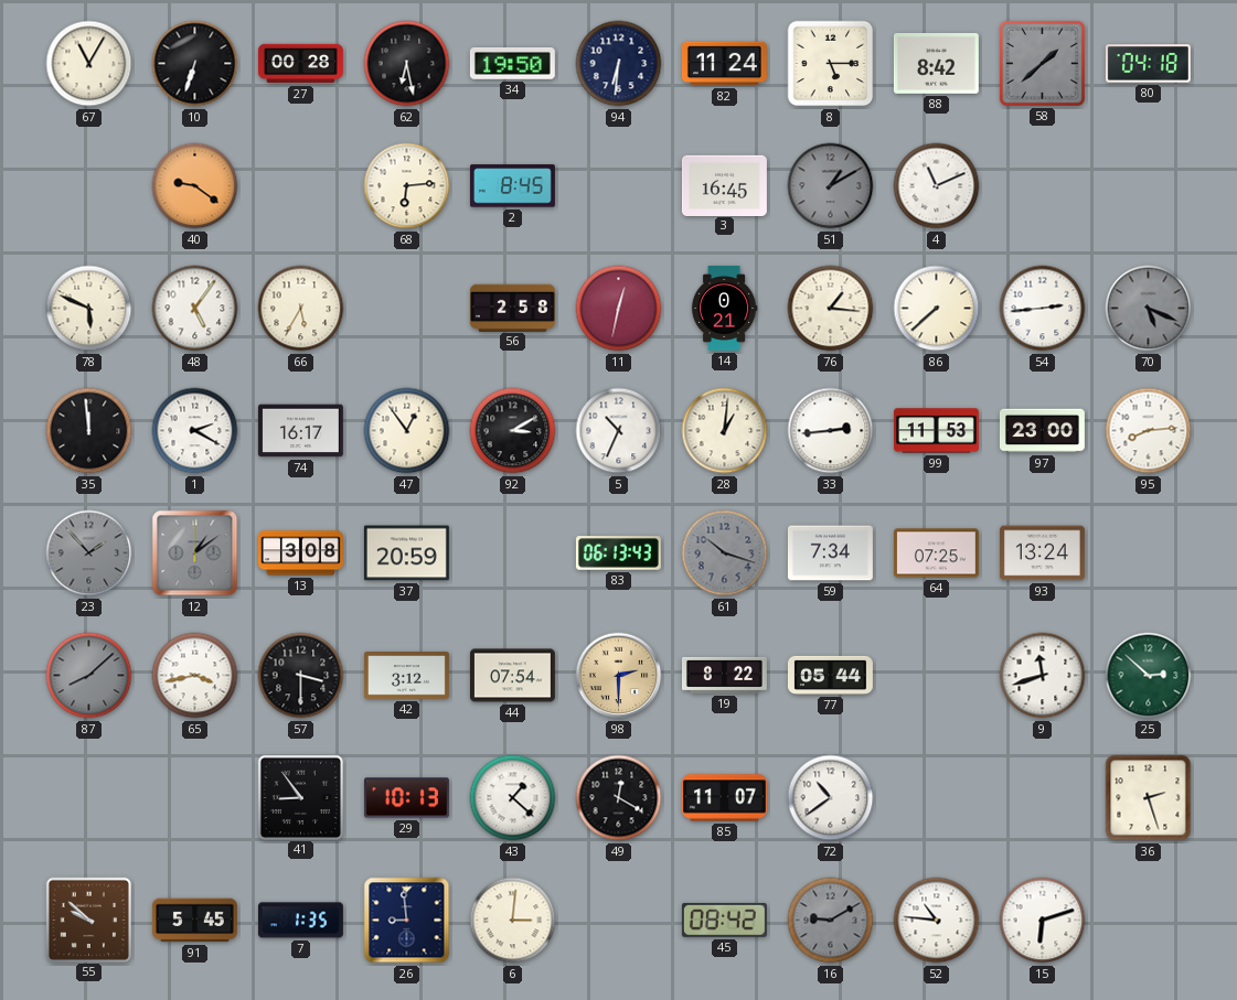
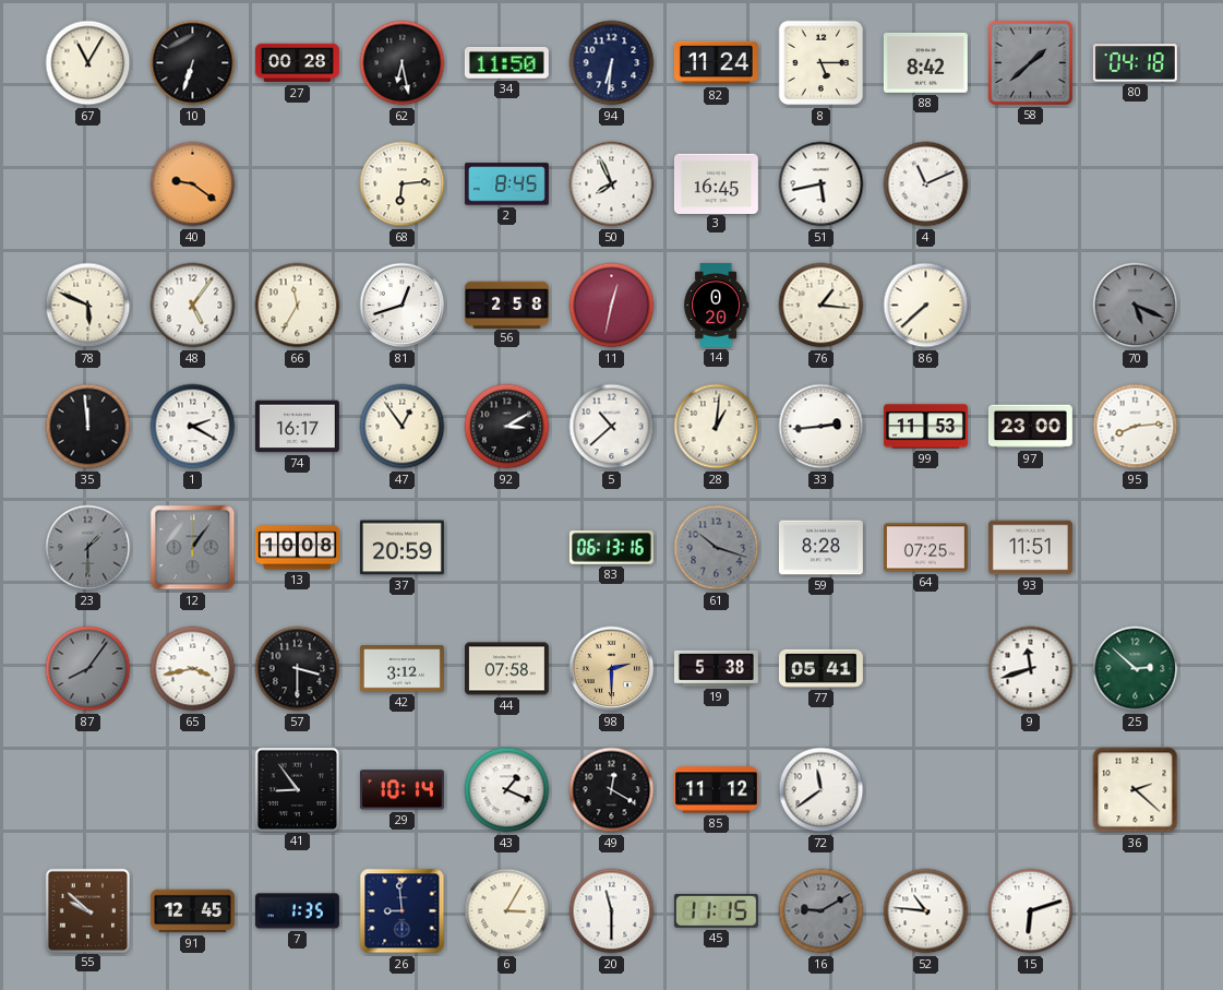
34: 19:50 -> 11:50 (506, 63)
50: none -> 7:56 (612, 184)
51: 1:10 -> 5:43 (822, 184)
51 dial: grey -> white (822, 184)
66: 5:35 -> 11:35 (298, 306)
81: none -> 12:42 (403, 306)
14: 0:21 -> 0:20 (716, 305)
54: 2:44 -> none (1043, 309)
5: 10:34 -> 10:38 (612, 427)
23: 1:53 -> 1:30 (88, 548)
12: 1:09 -> 1:06 (193, 548)
13: 3:08 -> 10:08 (297, 548)
83: 06:13:43 -> 06:13:16 (611, 548)
59: 7:34 -> 8:28 (820, 548)
93: 13:24 -> 11:51 (1030, 548)
87: 8:08 -> 8:06 (88, 669)
44: 07:54 -> 07:58 (506, 669)
19: 8:22 -> 5:38 (716, 668)
77: 05:44 -> 05:41 (820, 668)
29: 10:13 -> 10:14 (401, 790)
43: 1:22 -> 1:19 (507, 790)
85: 11:07 -> 11:12 (716, 790)
72: 10:39 -> 11:39 (822, 790)
36: 2:27 -> 2:22 (1136, 790)
91: 5:45 -> 12:45 (192, 911)
6: 3:01 -> 3:05 (507, 911)
20: none -> 11:30 (612, 911)
45: 08:42 -> 11:15 (716, 910)
